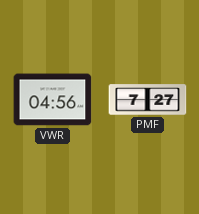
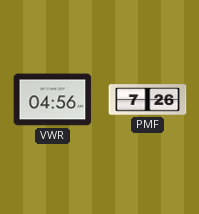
PMF: 7:27 -> 7:26 (148, 100)
